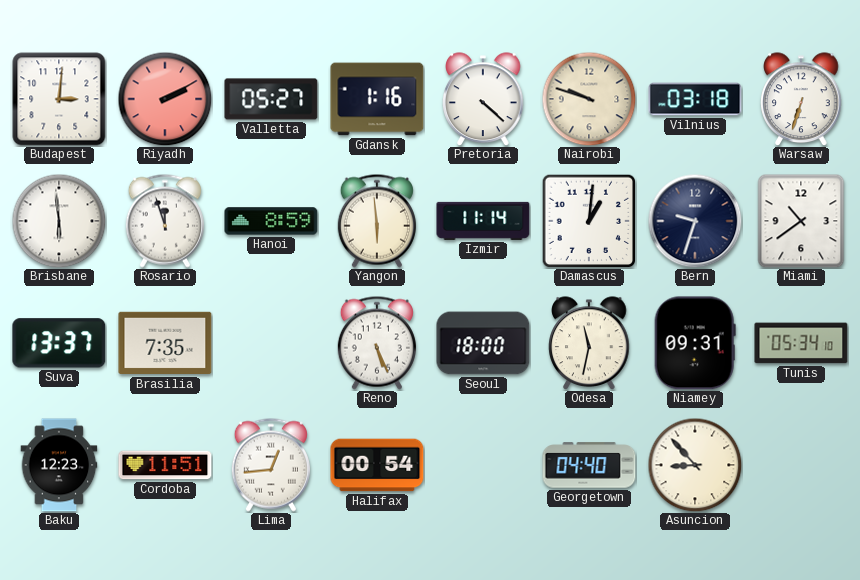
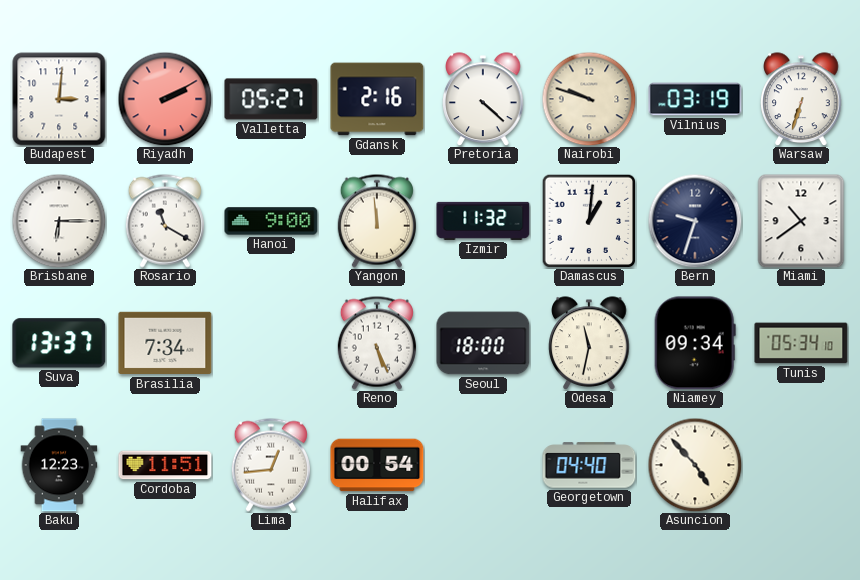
Gdansk: 1:16 -> 2:16 (377, 99)
Vilnius: 03:18 -> 03:19 (695, 99)
Brisbane: 5:59 -> 6:15 (59, 221)
Rosario: 11:57 -> 11:20 (165, 221)
Hanoi: 8:59 -> 9:00 (271, 221)
Yangon: 5:59 -> 11:59 (377, 221)
Izmir: 11:14 -> 11:32 (483, 221)
Brasilia: 7:35 -> 7:34 (165, 343)
Niamey: 09:31 -> 09:34 (695, 343)
Asuncion: 8:53 -> 4:53 (695, 465)
